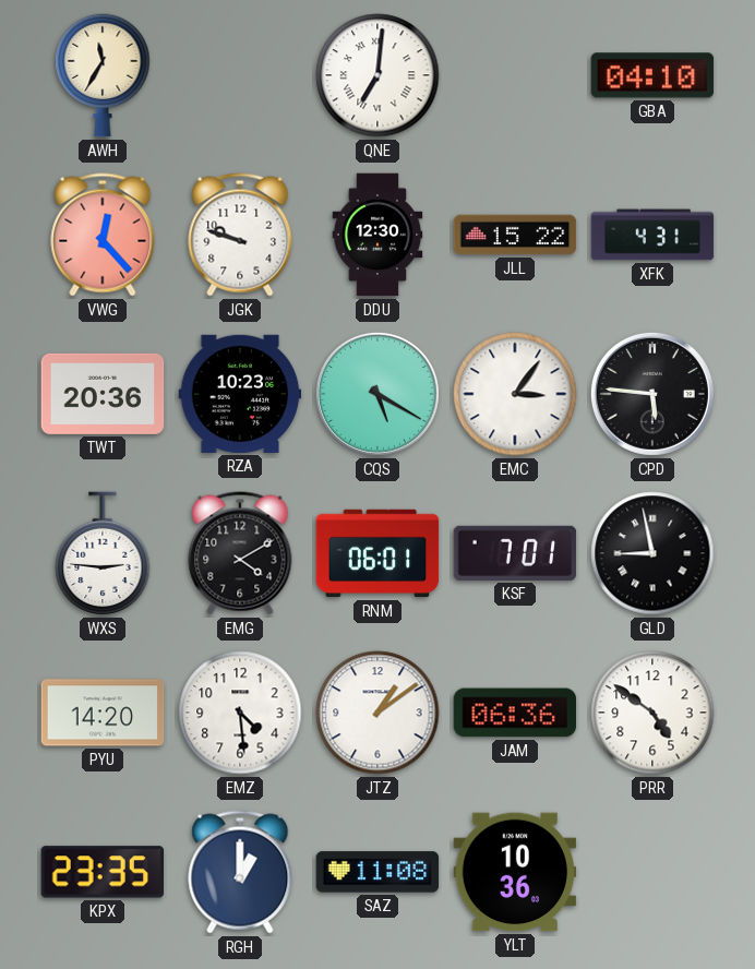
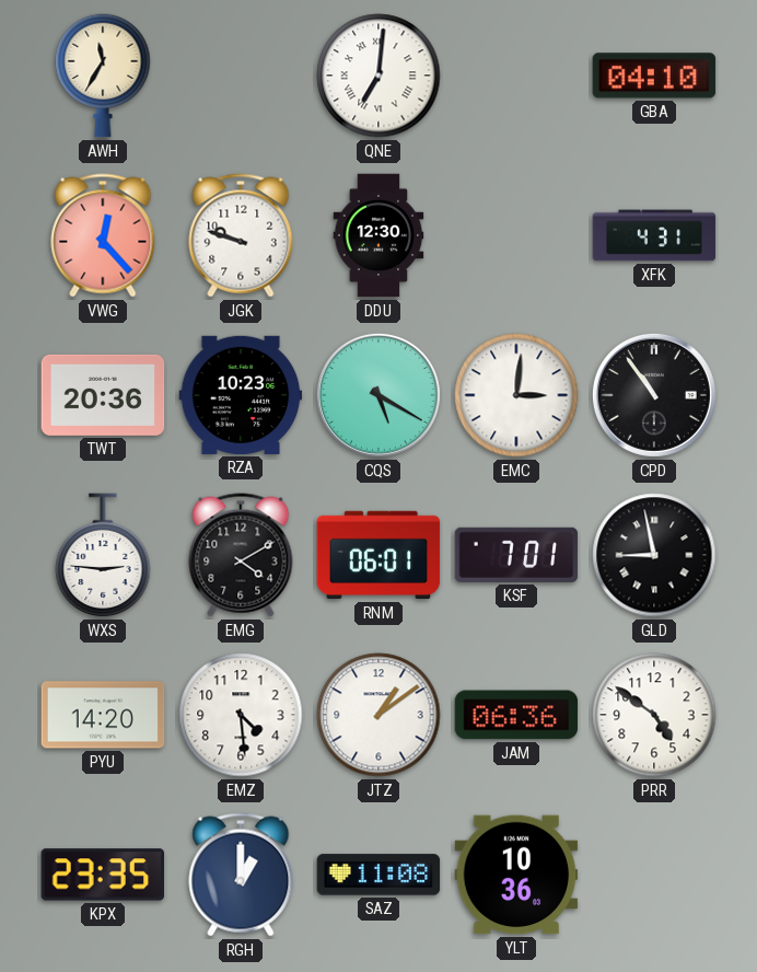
JLL: 15:22 -> none (515, 235)
EMC: 3:06 -> 3:01 (516, 395)
CPD: 5:46 -> 10:54 (654, 395)
